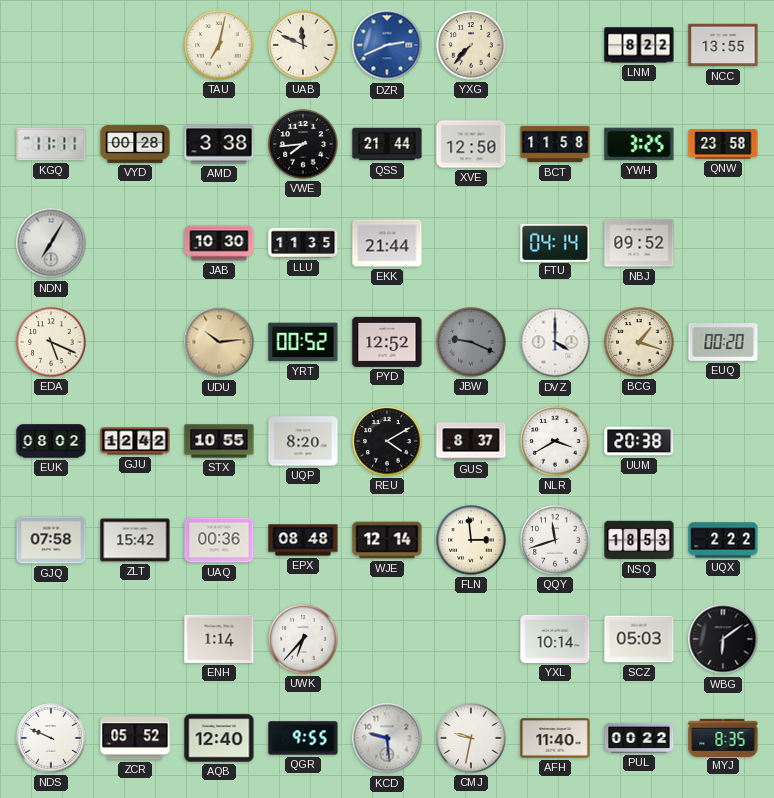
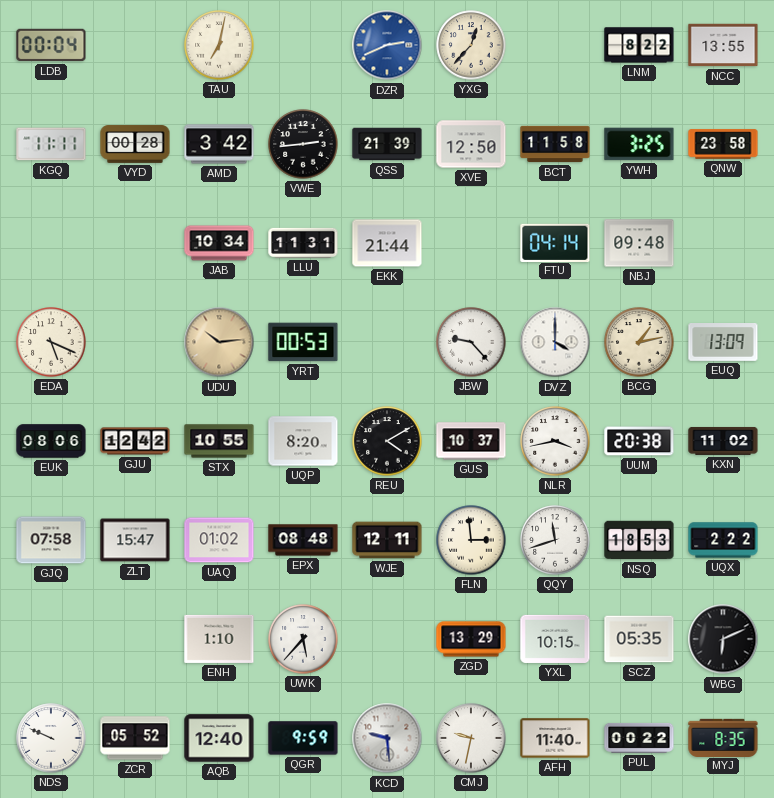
LDB: none -> 00:04 (51, 45)
UAB: 11:49 -> none (303, 45)
YXG: 7:37 -> 12:37 (471, 45)
AMD: 3:38 -> 3:42 (219, 144)
VWE: 7:44 -> 2:44 (303, 144)
QSS: 21:44 -> 21:39 (387, 144)
NDN: 7:05 -> none (51, 243)
JAB: 10:30 -> 10:34 (219, 243)
LLU: 11:35 -> 11:31 (303, 243)
NBJ: 09:52 -> 09:48 (639, 243)
YRT: 00:52 -> 00:53 (303, 342)
PYD: 12:52 -> none (387, 342)
JBW: 9:19 -> 9:23 (471, 342)
JBW dial: grey -> white (471, 342)
BCG: 1:18 -> 1:13 (639, 342)
EUQ: 00:20 -> 13:09 (723, 343)
EUK: 08:02 -> 08:06 (51, 441)
GUS: 8:37 -> 10:37 (471, 441)
NLR: 3:40 -> 3:43 (555, 441)
KXN: none -> 11:02 (723, 441)
ZLT: 15:42 -> 15:47 (135, 540)
UAQ: 00:36 -> 01:02 (219, 540)
WJE: 12:14 -> 12:11 (387, 540)
ENH: 1:14 -> 1:10 (219, 639)
UWK: 6:37 -> 5:37 (303, 639)
ZGD: none -> 13:29 (471, 639)
YXL: 10:14 -> 10:15 (555, 639)
SCZ: 05:03 -> 05:35 (639, 639)
WBG: 6:09 -> 6:11 (723, 639)
QGR: 9:55 -> 9:59 (303, 738)
